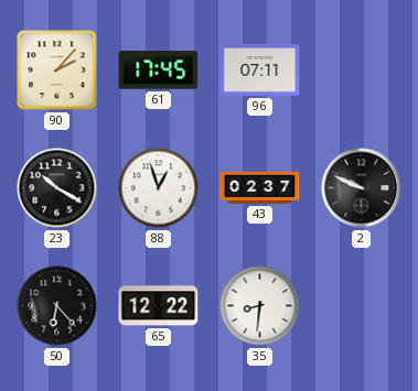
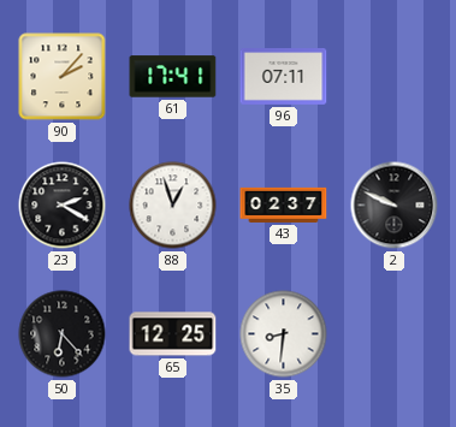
61: 17:45 -> 17:41 (173, 77)
23: 10:20 -> 2:20 (63, 206)
65: 12:22 -> 12:25 (173, 334)
